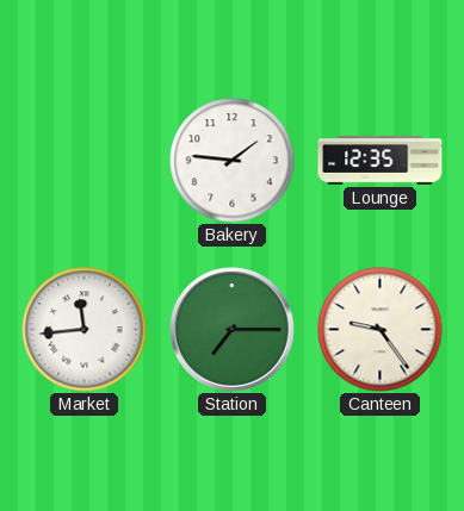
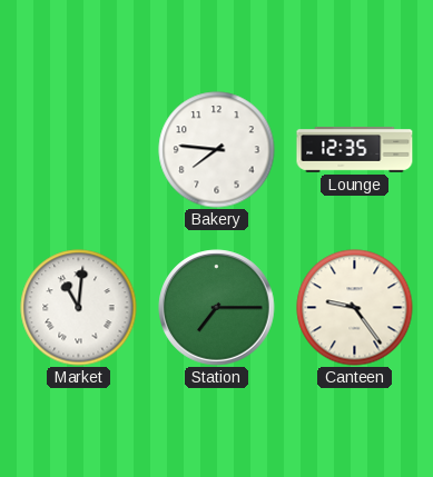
Bakery: 1:46 -> 7:46 (217, 150)
Market: 11:44 -> 11:01 (79, 308)
